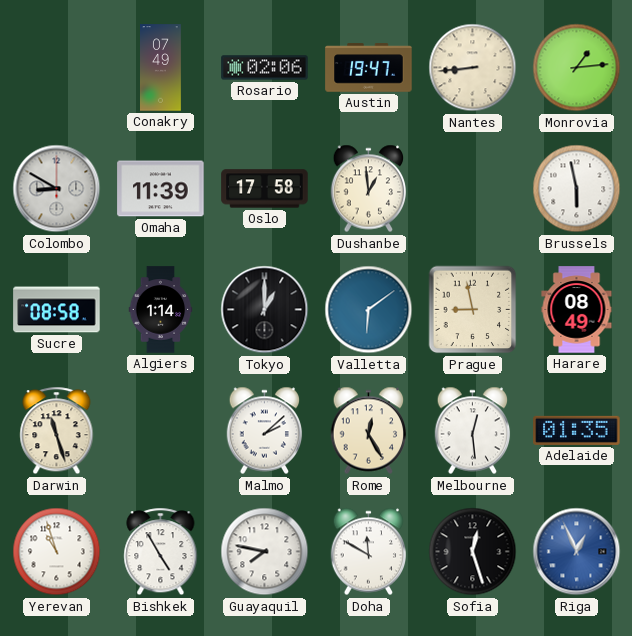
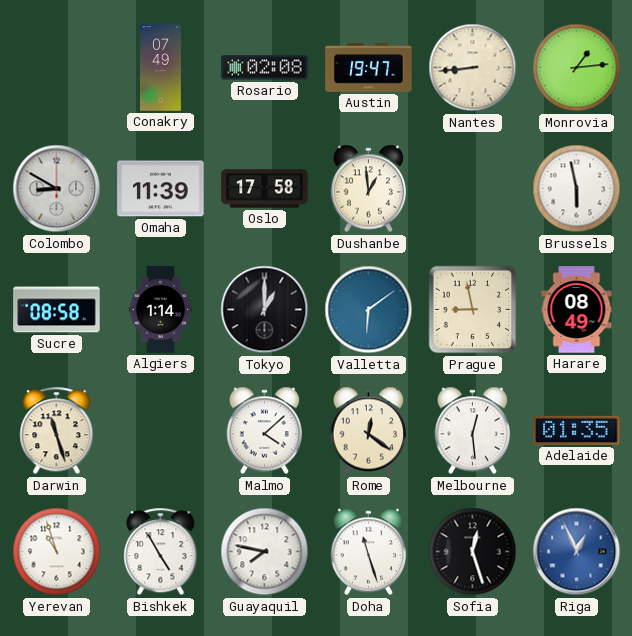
Rosario: 02:06 -> 02:08 (265, 68)
Malmo: 2:08 -> 4:08 (265, 431)
Rome: 12:25 -> 12:21 (369, 431)
Doha: 11:50 -> 11:27 (369, 552)
